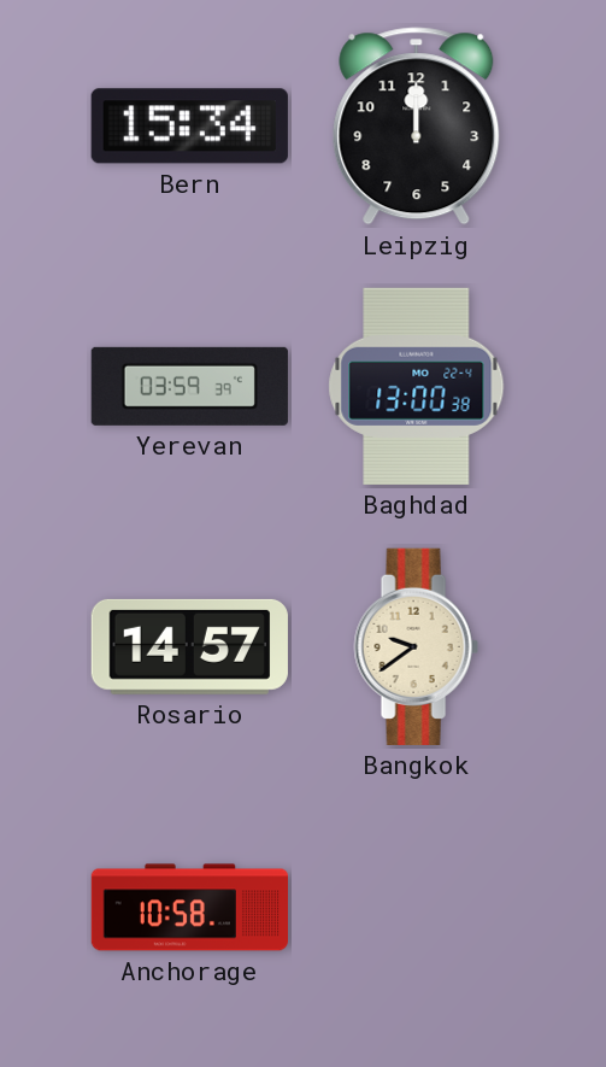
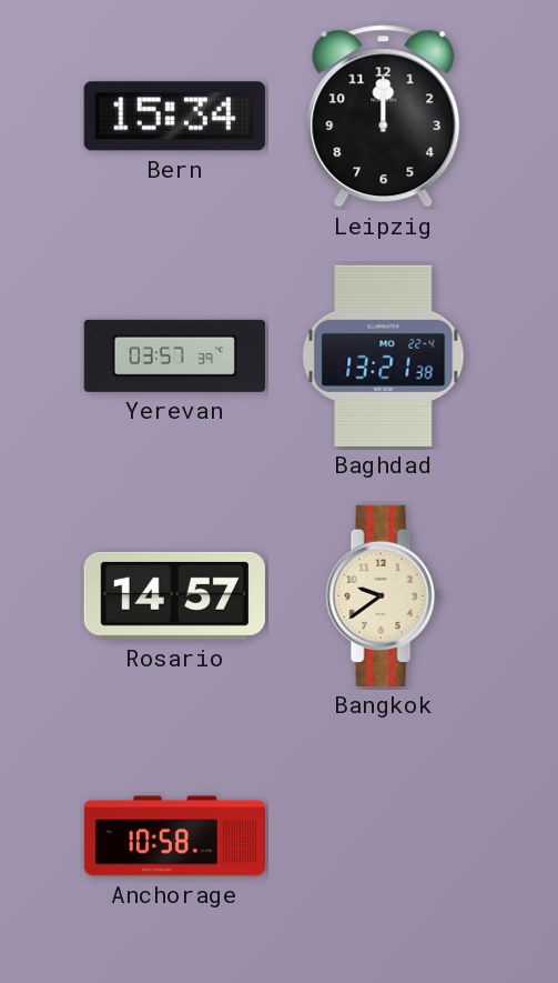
Yerevan: 03:59 -> 03:57 (174, 355)
Baghdad: 13:00 -> 13:21 (384, 355)
